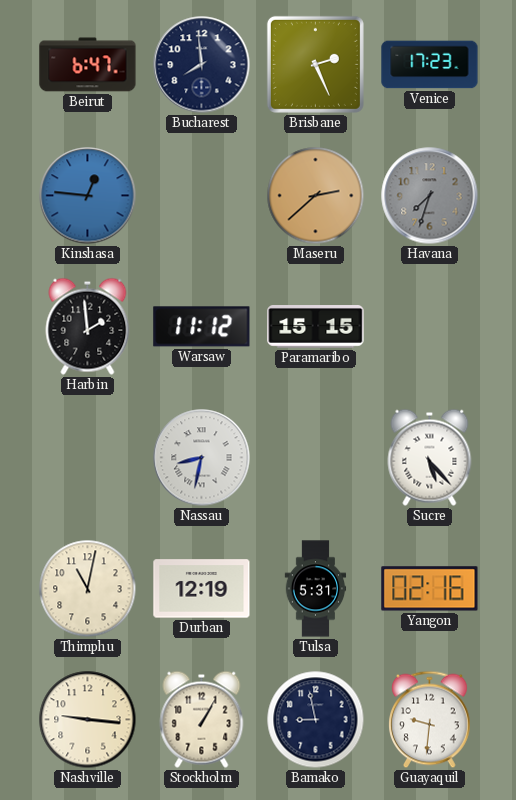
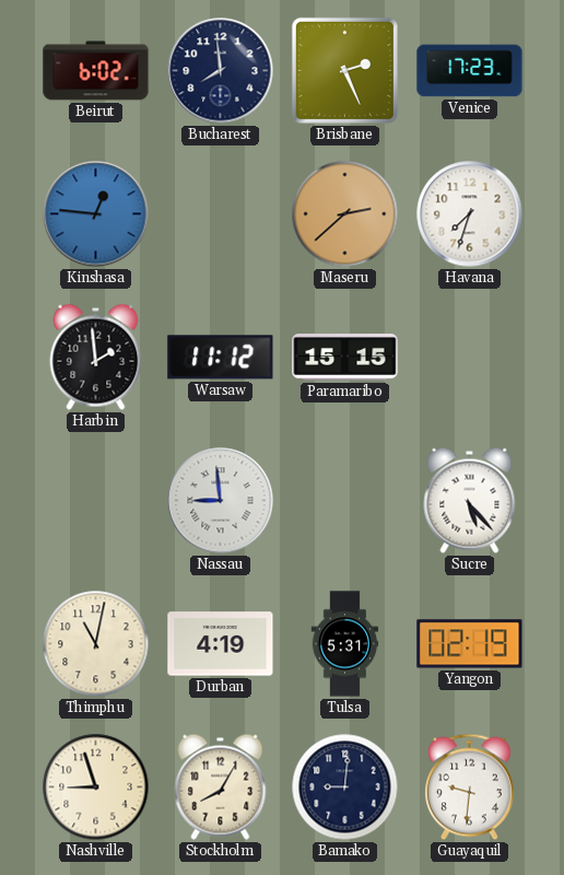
Beirut: 6:47 -> 6:02 (96, 71)
Havana dial: grey -> white (470, 214)
Nassau: 8:32 -> 8:59 (221, 501)
Durban: 12:19 -> 4:19 (221, 644)
Yangon: 02:16 -> 02:19 (470, 644)
Nashville: 9:16 -> 8:57 (96, 787)
Stockholm: 1:05 -> 8:05 (221, 786)
Bamako: 8:58 -> 9:01 (345, 787)
